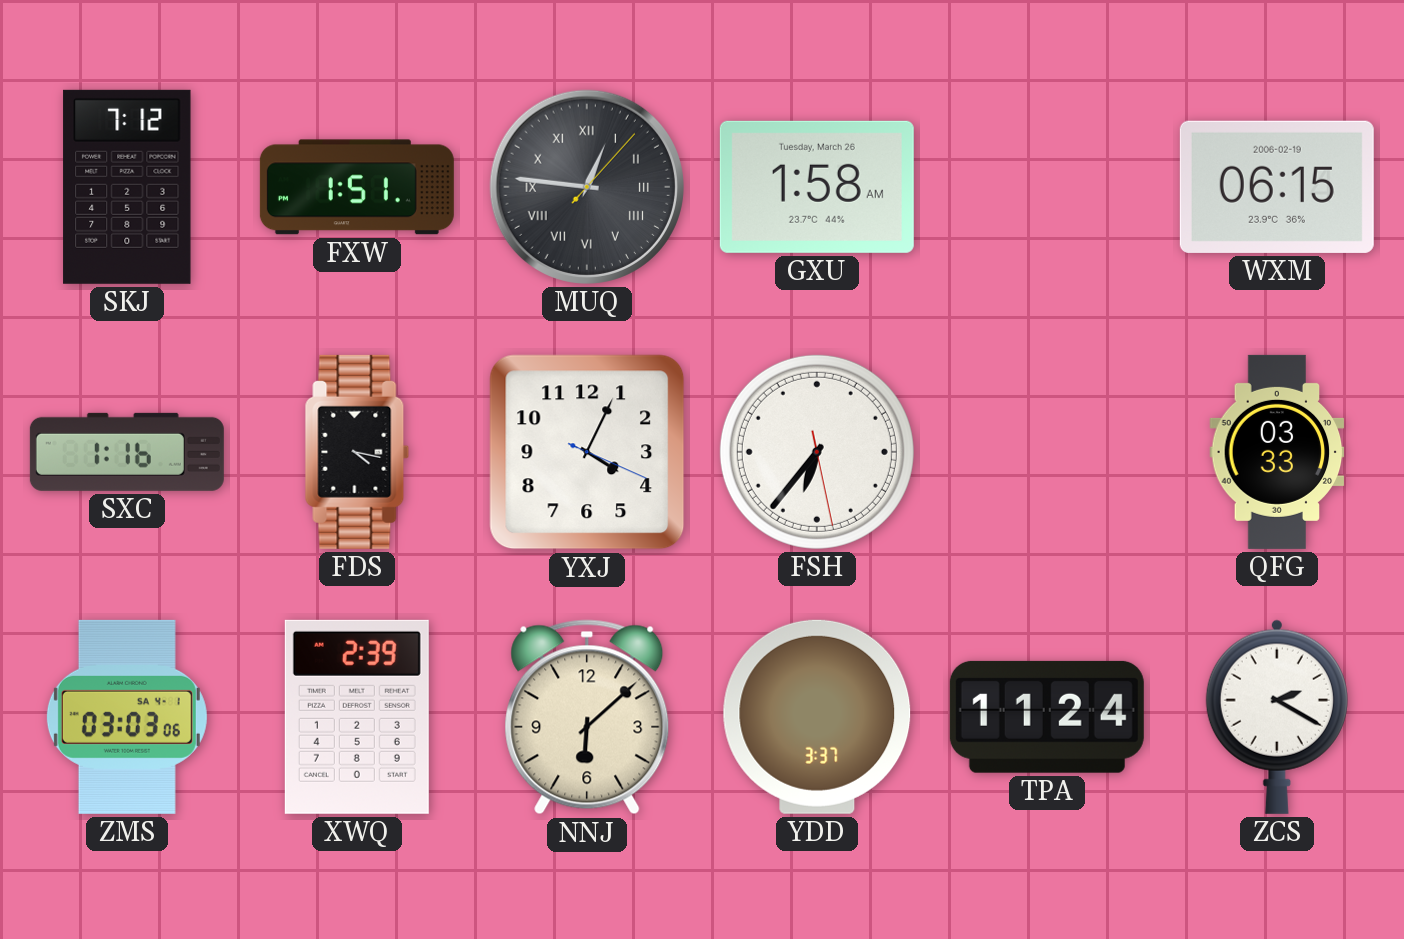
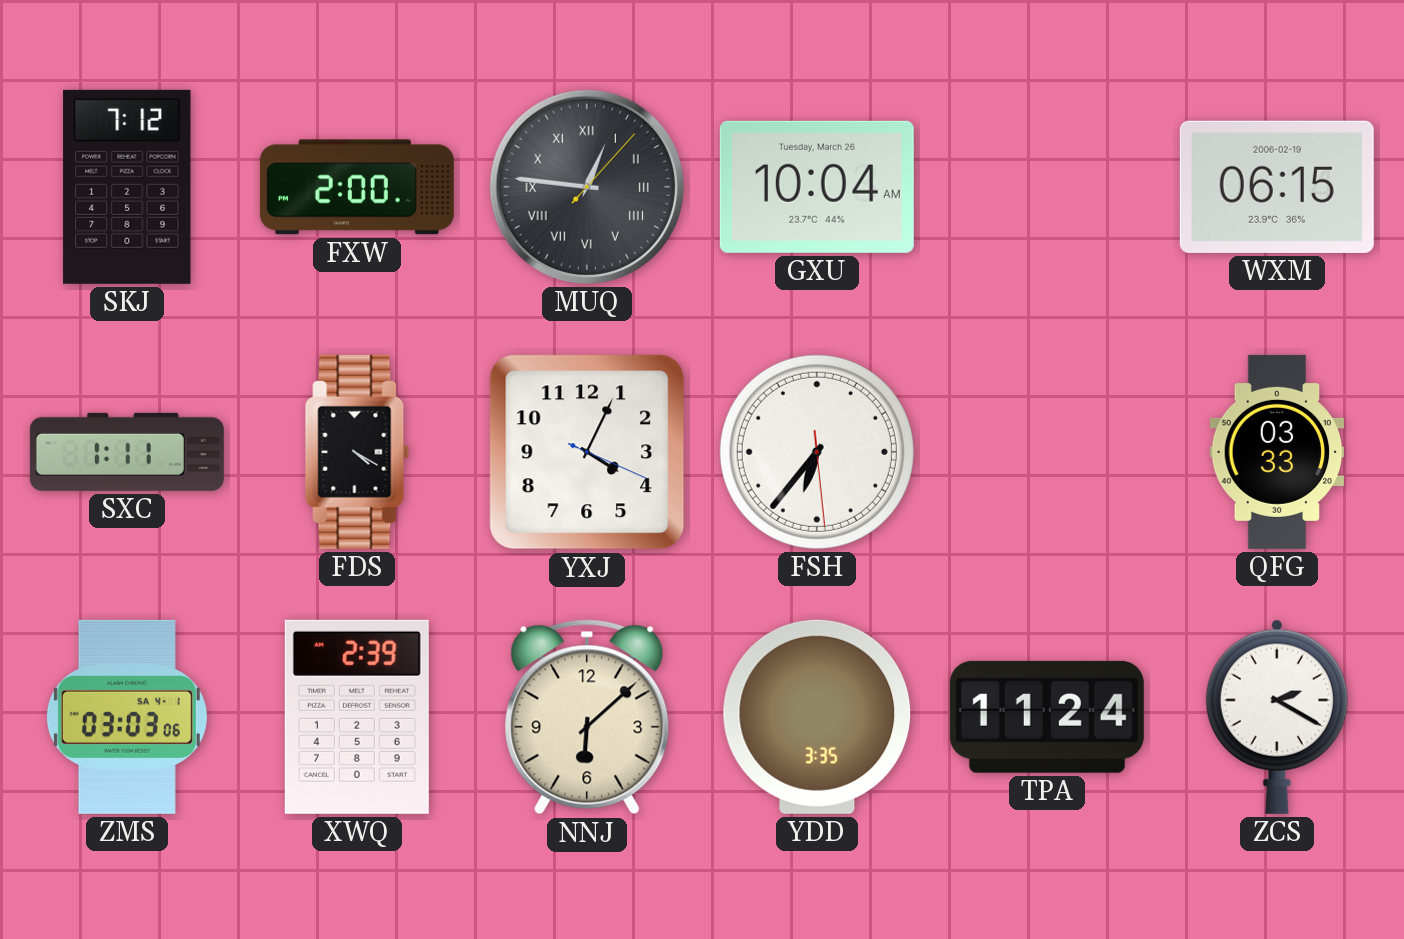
FXW: 1:51 -> 2:00 (357, 187)
GXU: 1:58 -> 10:04 (817, 187)
SXC: 1:16 -> 1:11 (127, 452)
FDS: 4:17 -> 4:20 (357, 452)
FSH: 6:36:28 -> 6:36:29 (817, 452)
YDD: 3:37 -> 3:35 (817, 717)
